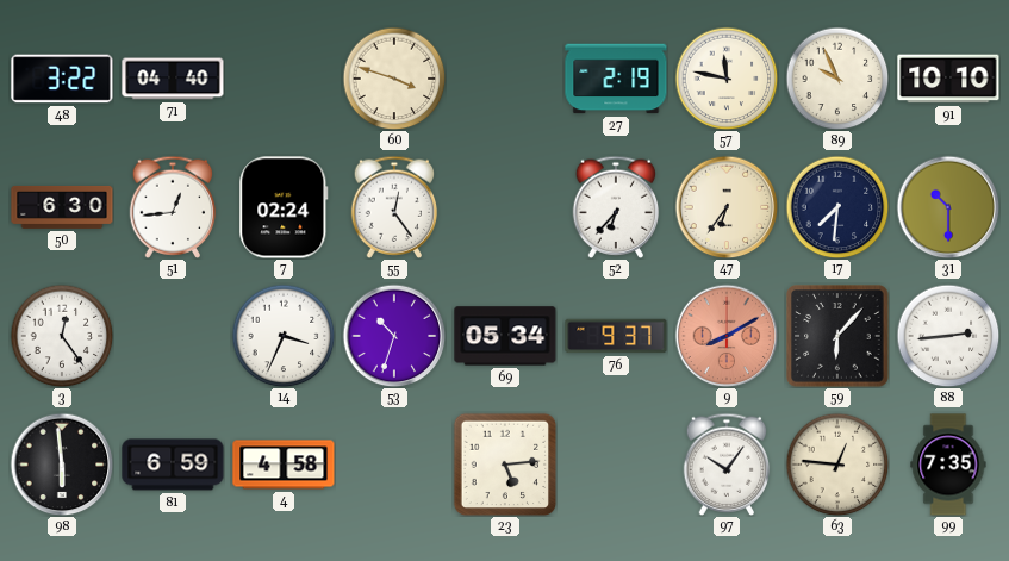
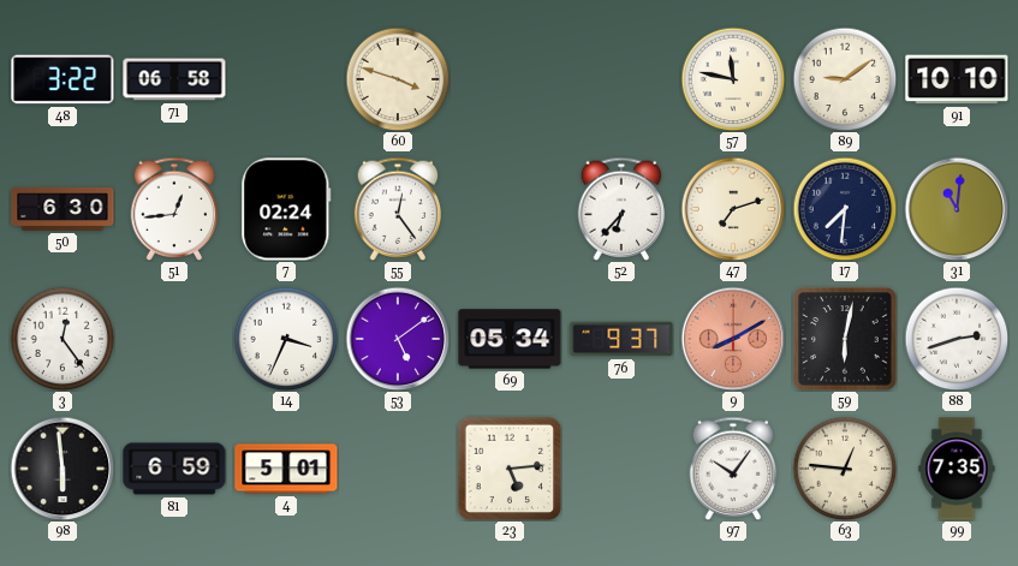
71: 04:40 -> 06:58 (174, 79)
27: 2:19 -> none (616, 79)
89: 9:56 -> 9:09 (845, 79)
47: 6:36 -> 7:12 (733, 209)
31: 10:30 -> 11:01 (957, 209)
53: 10:33 -> 5:09 (398, 339)
59: 6:07 -> 6:02 (845, 339)
88: 2:44 -> 2:42 (957, 339)
4: 4:58 -> 5:01 (286, 469)
